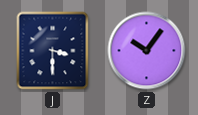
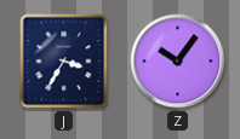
J: 3:30 -> 3:35 (64, 62)
